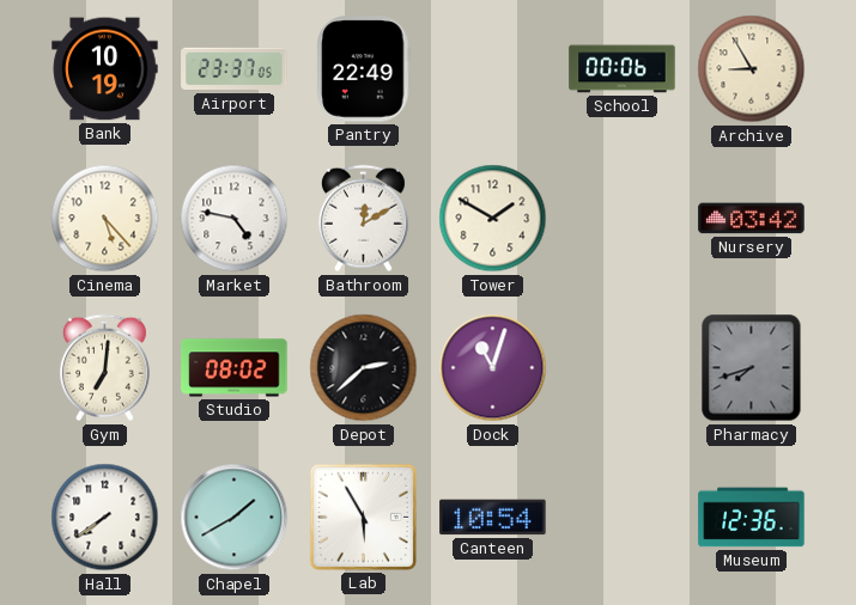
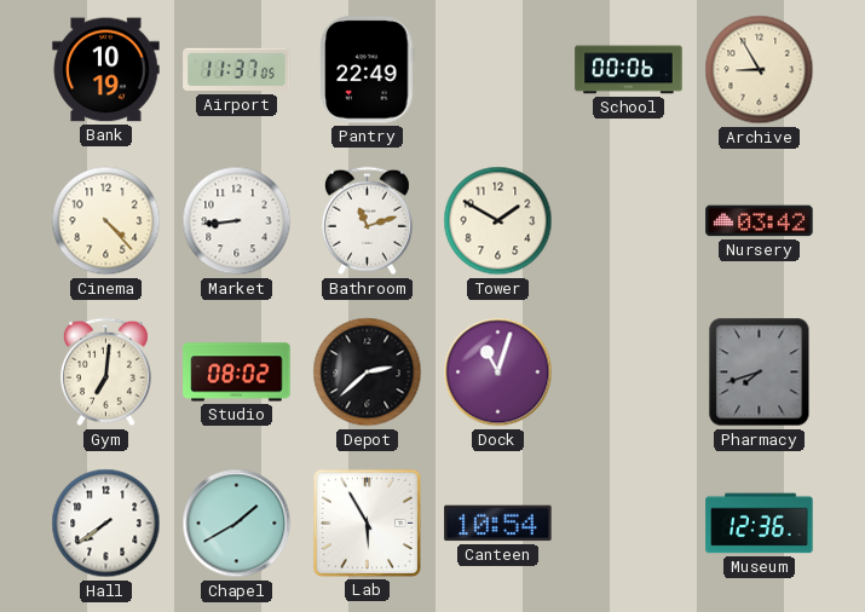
Airport: 23:37 -> 11:37 (237, 70)
Cinema: 5:23 -> 4:23 (106, 221)
Market: 4:47 -> 8:44 (237, 221)
Bathroom: 12:10 -> 11:12 (367, 221)
